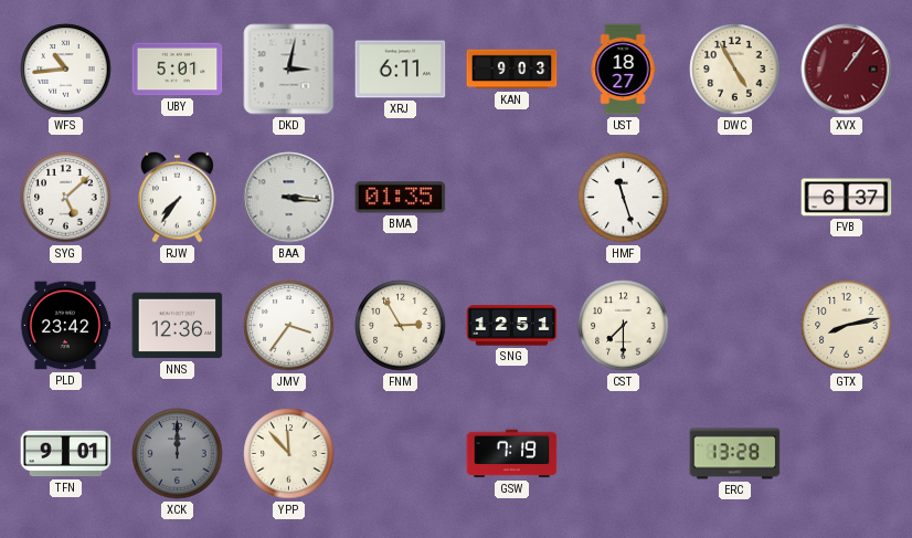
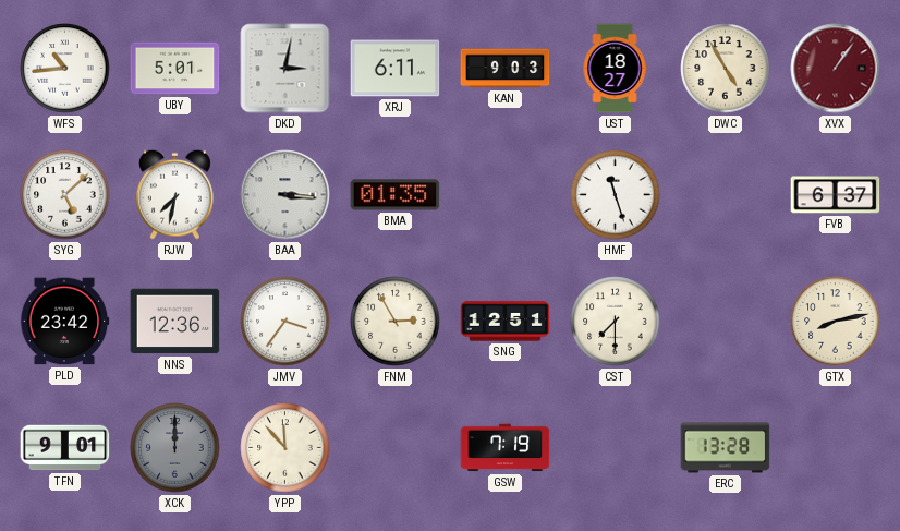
RJW: 7:36 -> 7:32 (175, 194)
